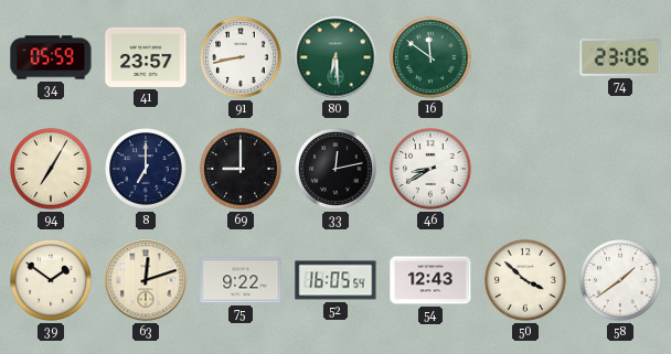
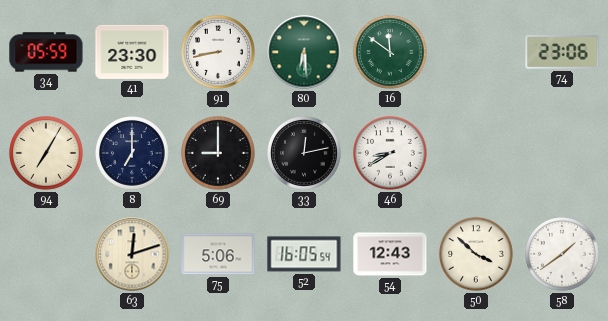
41: 23:57 -> 23:30 (132, 52)
39: 1:51 -> none (51, 280)
75: 9:22 -> 5:06 (218, 254)
